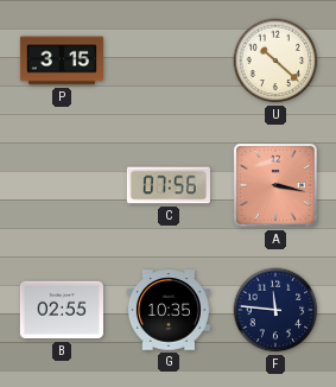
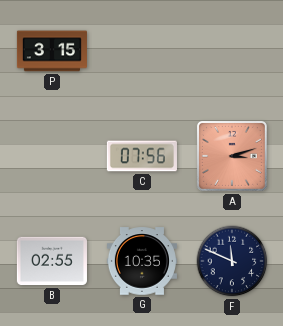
U: 10:22 -> none (275, 61)
A: 3:17 -> 3:12 (232, 156)
F: 11:46 -> 11:49 (232, 261)
